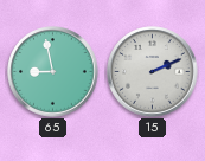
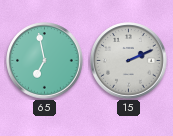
65: 8:58 -> 6:58 (45, 61)
